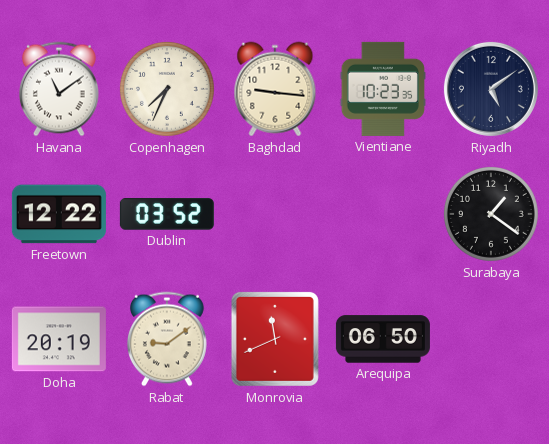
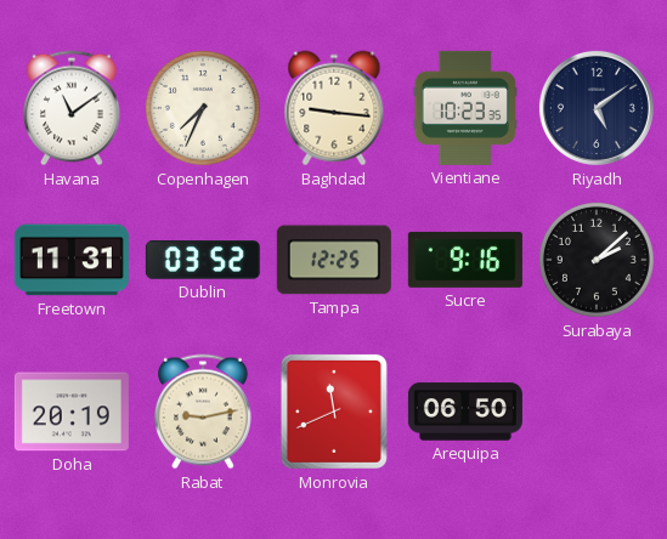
Freetown: 12:22 -> 11:31 (72, 260)
Tampa: none -> 12:25 (334, 260)
Sucre: none -> 9:16 (465, 260)
Surabaya: 1:21 -> 2:08 (597, 260)
Rabat: 9:09 -> 9:13 (203, 412)
